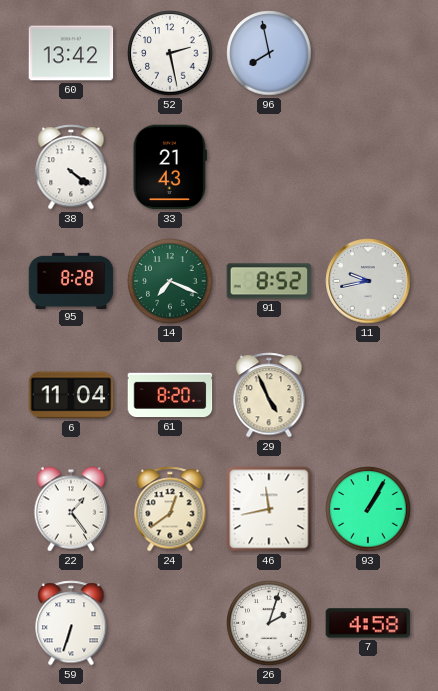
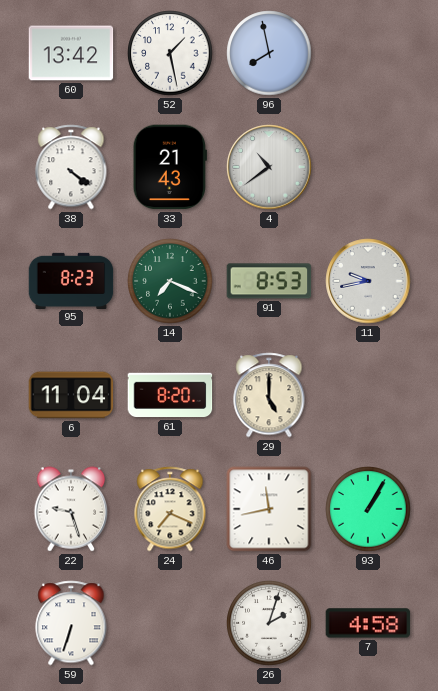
52: 2:28 -> 1:28 (170, 53)
4: none -> 10:39 (269, 167)
95: 8:28 -> 8:23 (71, 280)
91: 8:52 -> 8:53 (269, 281)
29: 4:56 -> 5:00 (269, 395)
22: 1:24 -> 9:27 (71, 509)
24: 12:39 -> 7:19 (170, 509)
